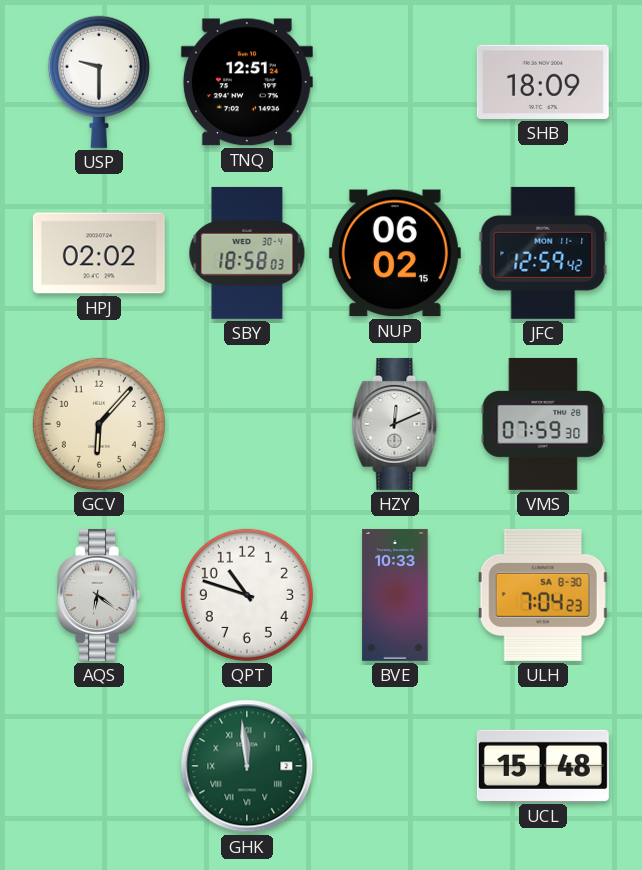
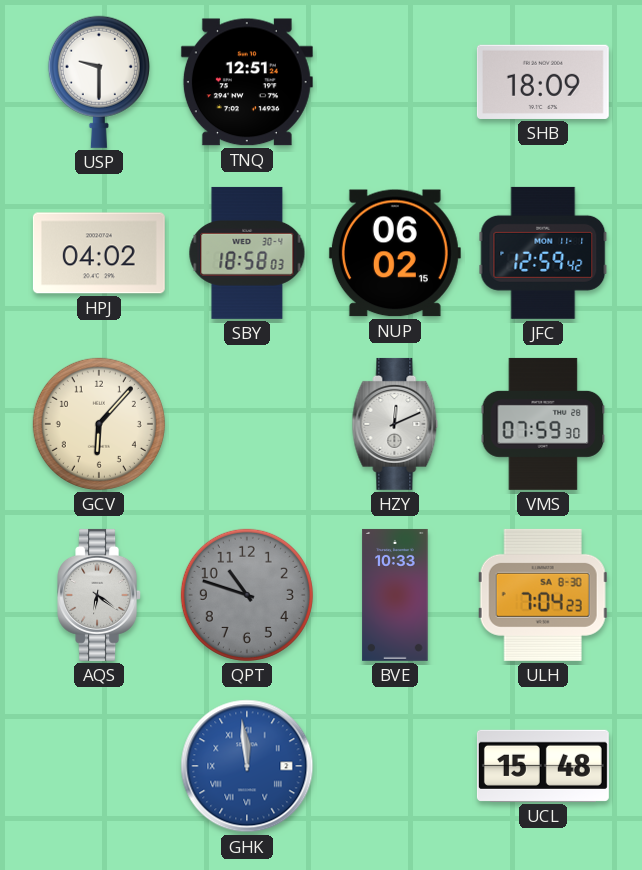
HPJ: 02:02 -> 04:02 (99, 253)
QPT dial: white -> grey (247, 595)
GHK dial: green -> blue (247, 766)
